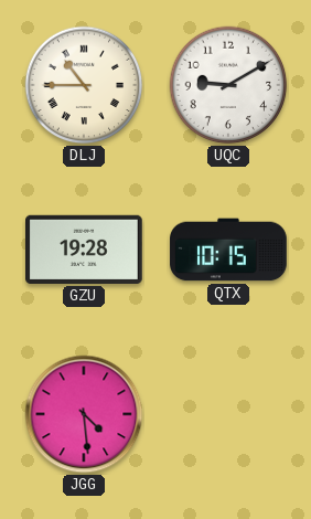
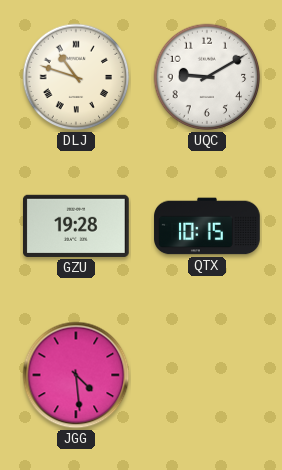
DLJ: 10:45 -> 10:48 (76, 77)
